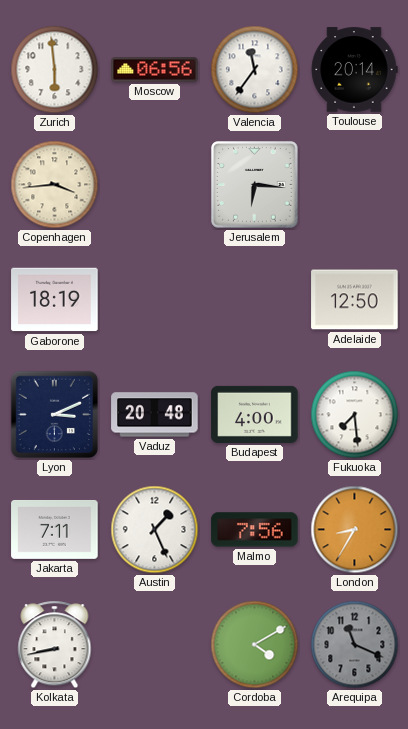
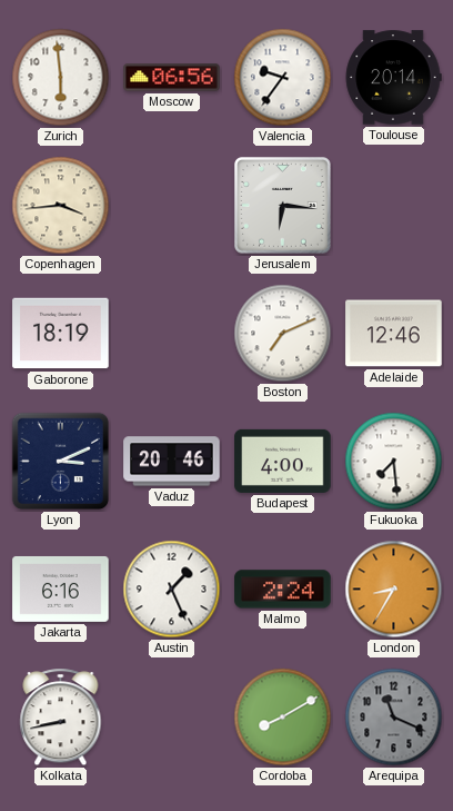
Valencia: 11:36 -> 9:36 (283, 78)
Boston: none -> 7:11 (283, 334)
Adelaide: 12:50 -> 12:46 (394, 334)
Vaduz: 20:48 -> 20:46 (172, 462)
Jakarta: 7:11 -> 6:16 (61, 589)
Malmo: 7:56 -> 2:24 (283, 590)
Cordoba: 4:10 -> 8:10 (283, 718)
